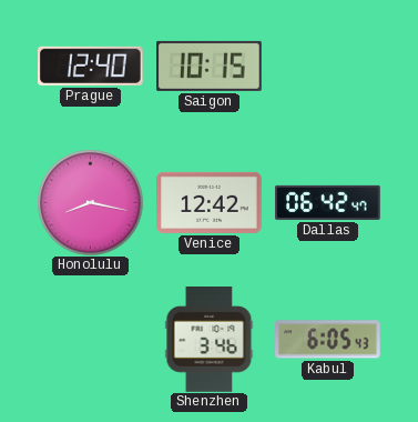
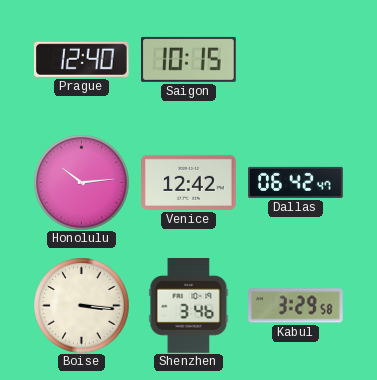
Honolulu: 8:17 -> 10:14 (81, 182)
Boise: none -> 3:16 (81, 305)
Kabul: 6:05 -> 3:29 (296, 306)
